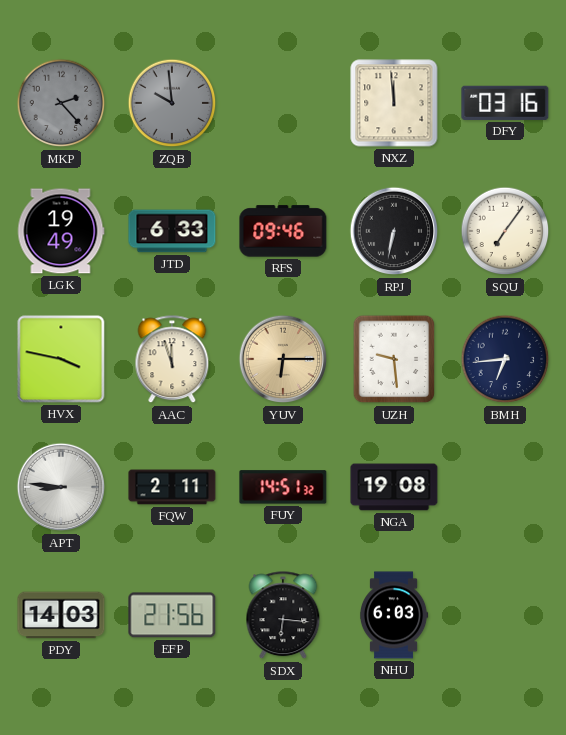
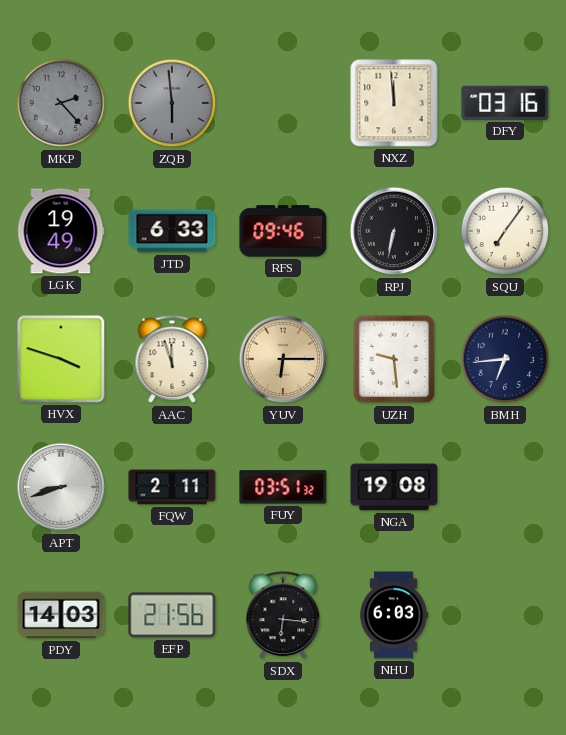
ZQB: 9:59 -> 5:59 (172, 103)
HVX: 3:47 -> 3:48 (61, 359)
APT: 8:46 -> 8:42 (61, 487)
FUY: 14:51 -> 03:51 (283, 487)
